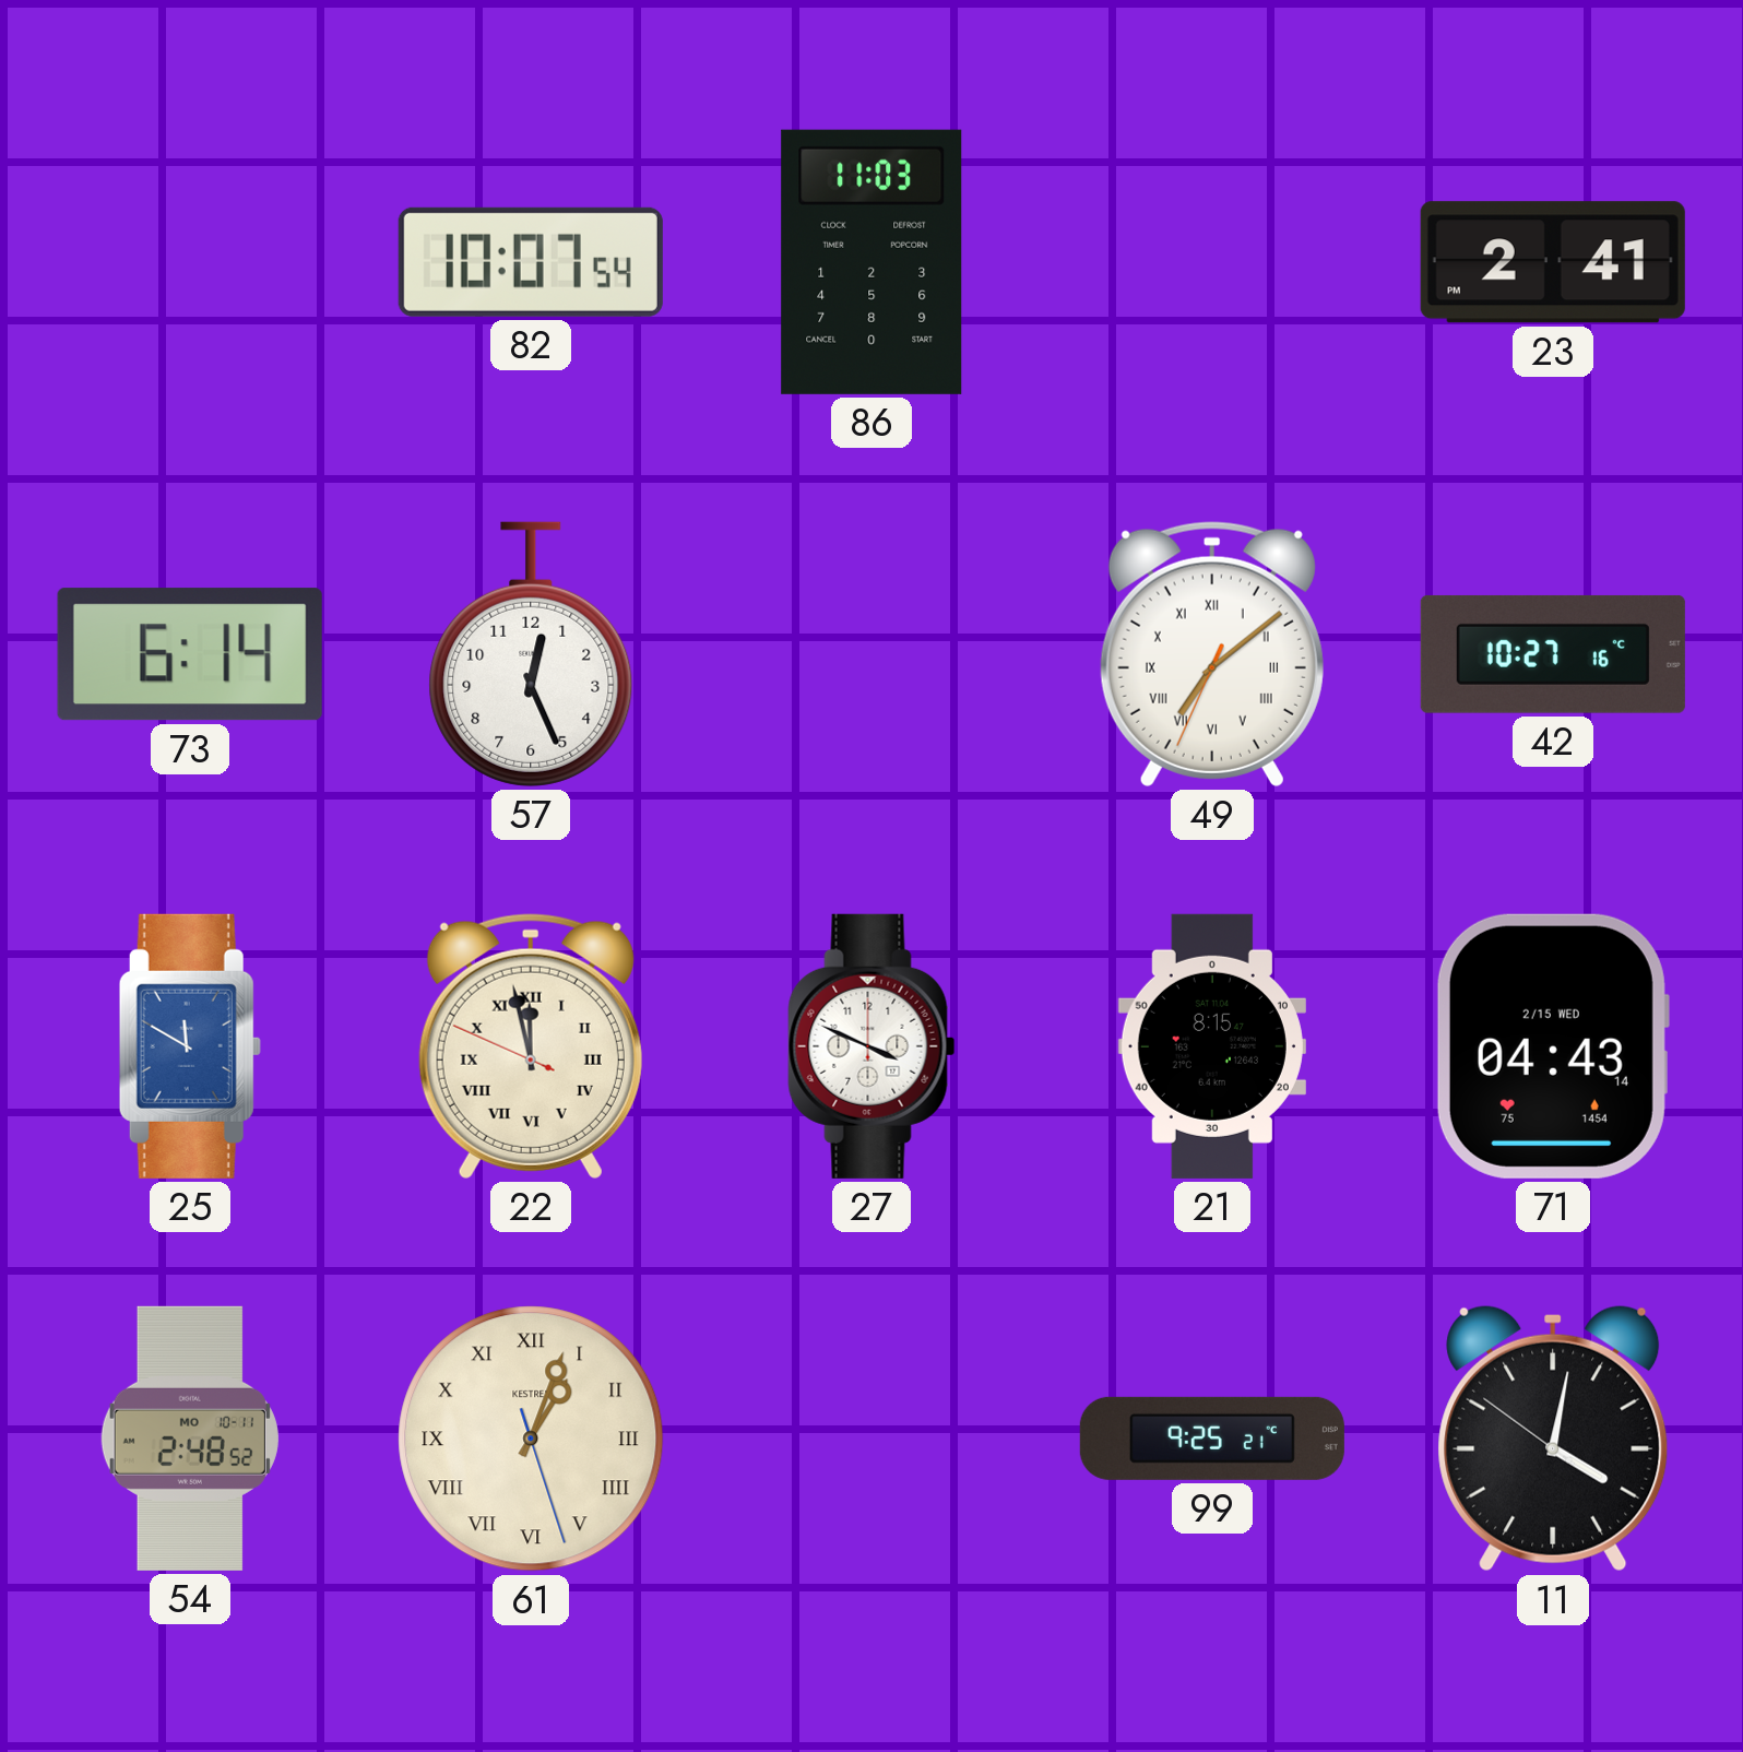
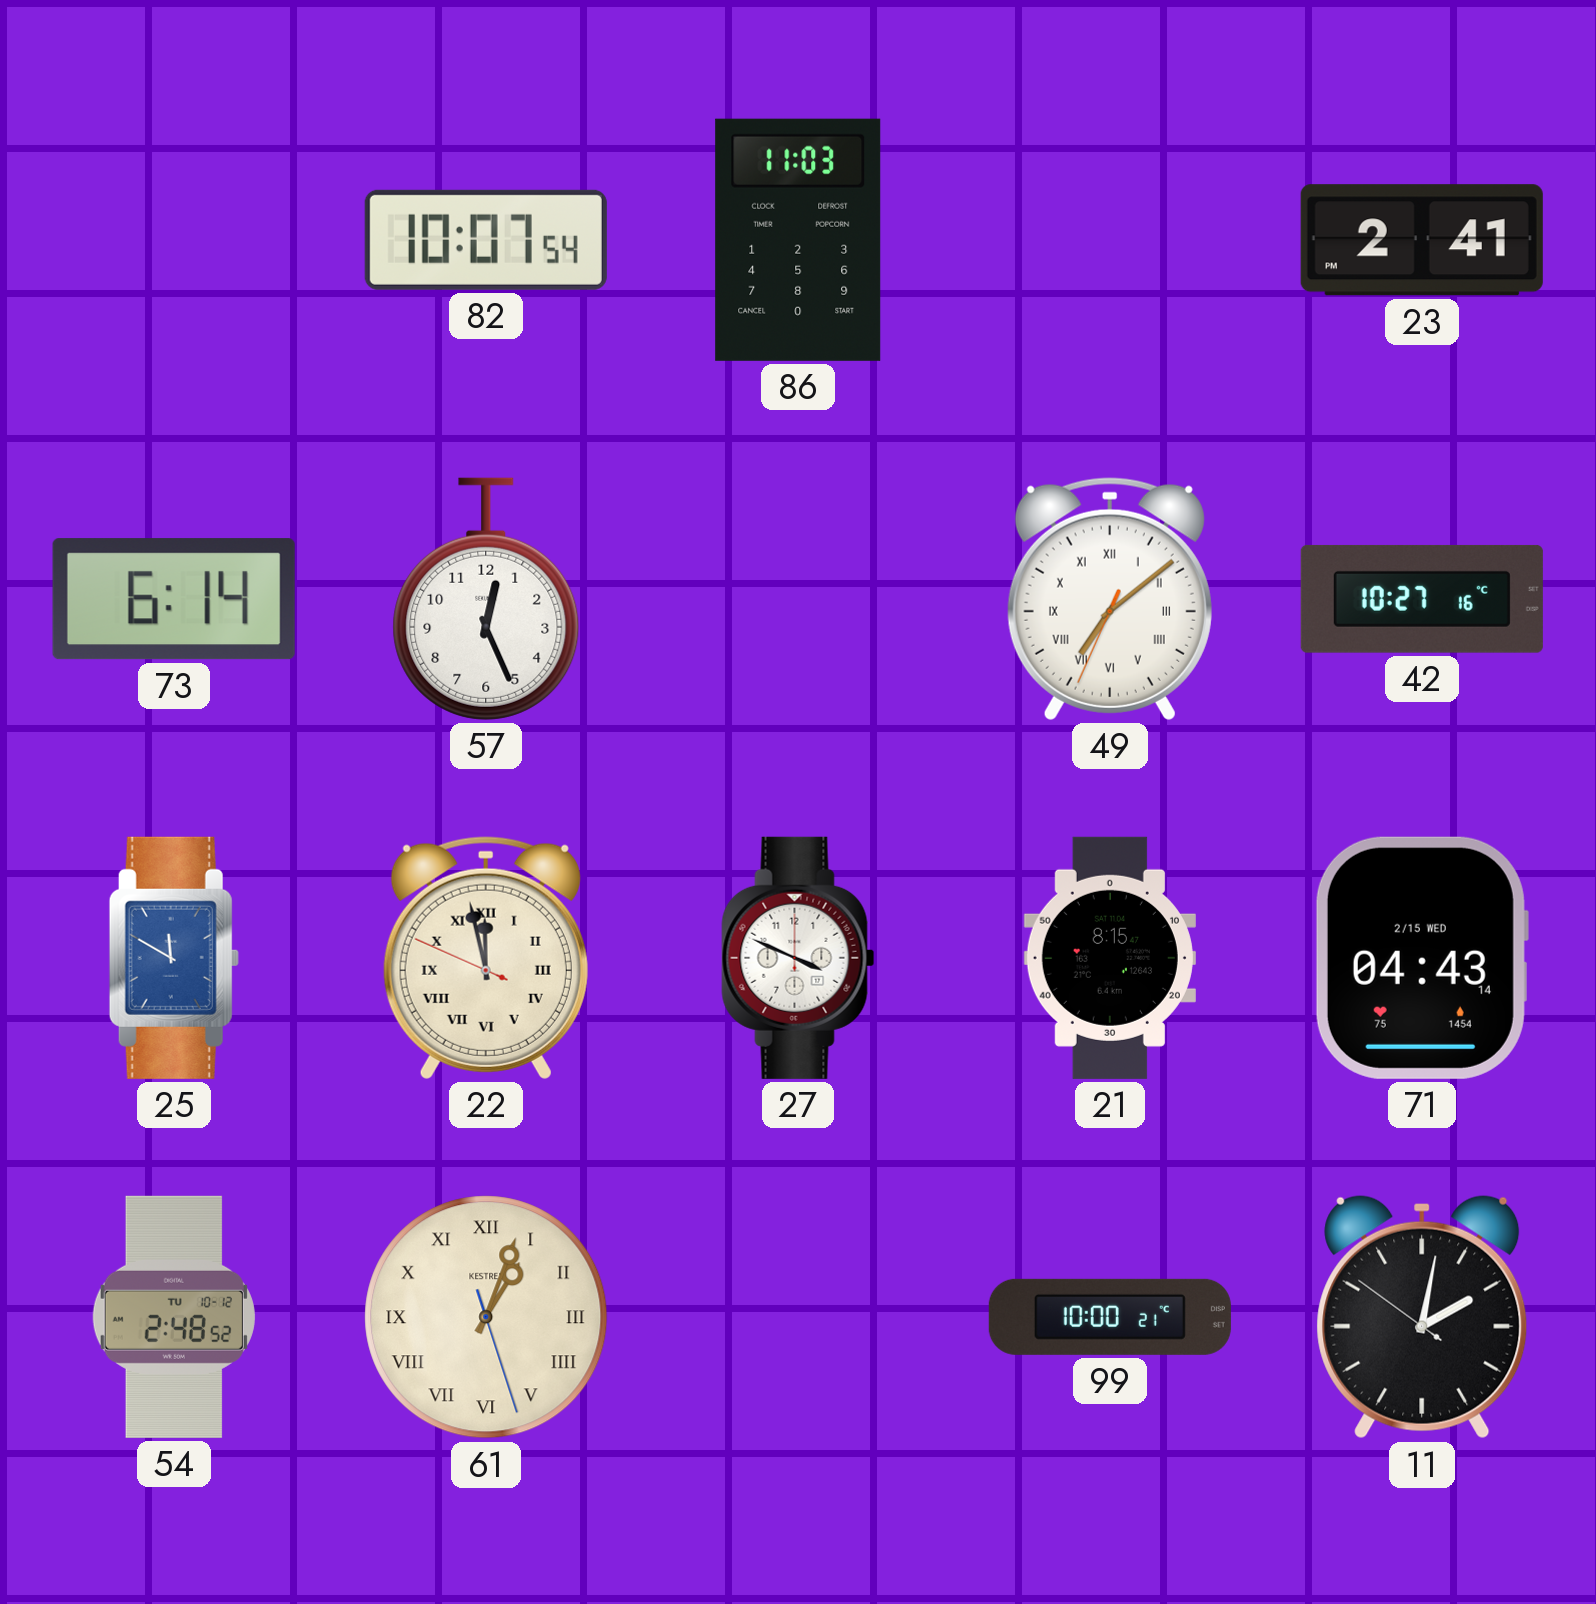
54 date: MO 10-11 -> TU 10-12 (174, 1317)
99: 9:25 -> 10:00 (1110, 1317)
11: 4:01 -> 2:01 (1422, 1317)
